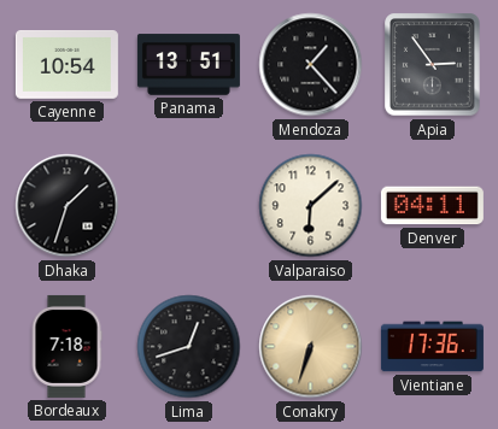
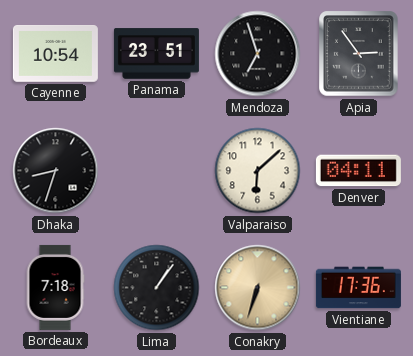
Panama: 13:51 -> 23:51 (156, 54)
Mendoza: 1:23 -> 6:57 (258, 54)
Dhaka: 1:33 -> 8:33 (56, 171)
Lima: 12:42 -> 1:06 (157, 288)
